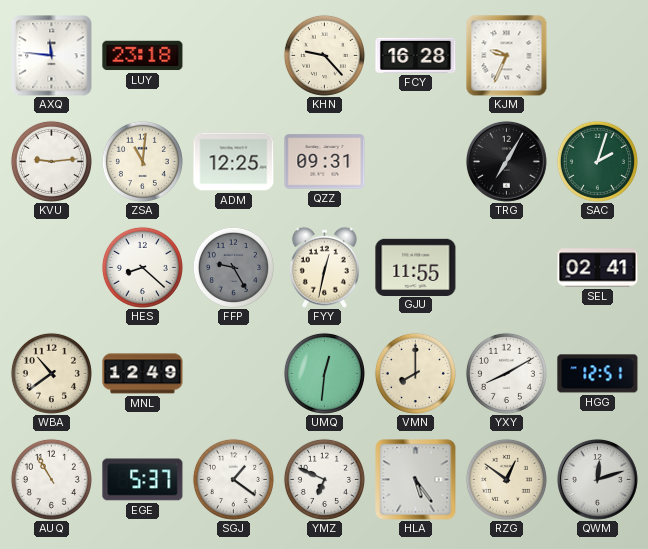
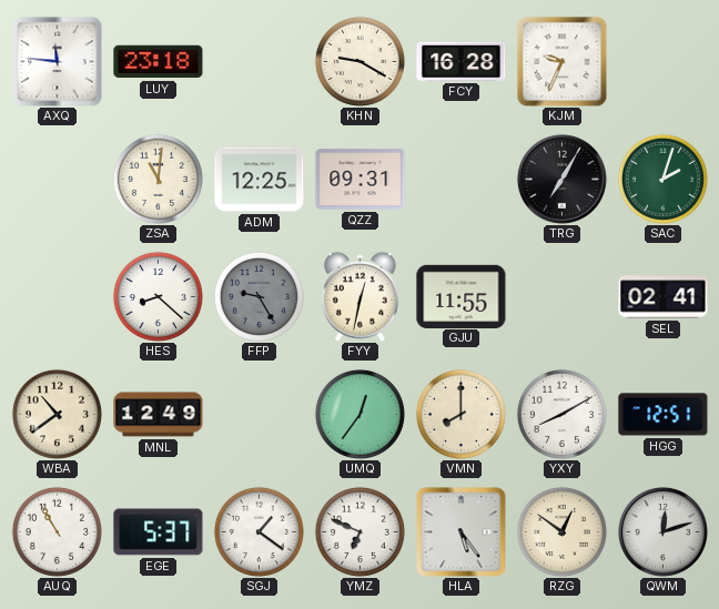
KHN: 9:23 -> 9:20 (359, 61)
KVU: 9:14 -> none (51, 161)
UMQ: 12:31 -> 12:36 (359, 414)
